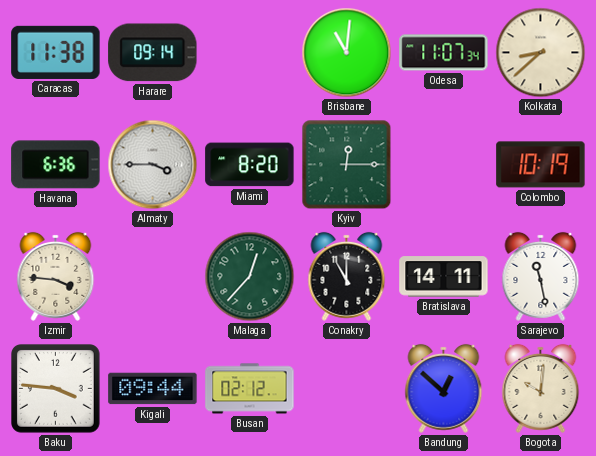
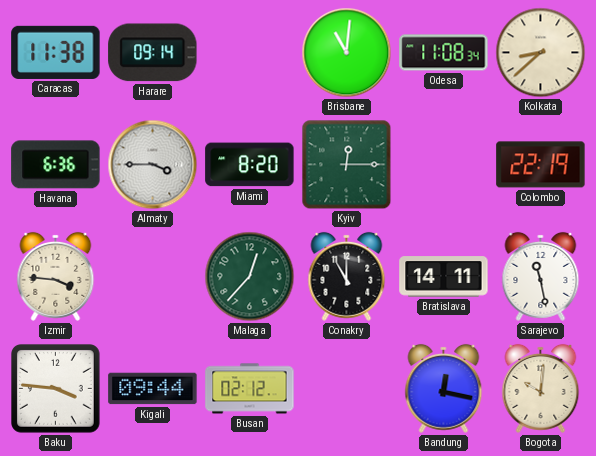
Odesa: 11:07 -> 11:08 (444, 53)
Colombo: 10:19 -> 22:19 (541, 165)
Bandung: 12:52 -> 12:17 (444, 388)
